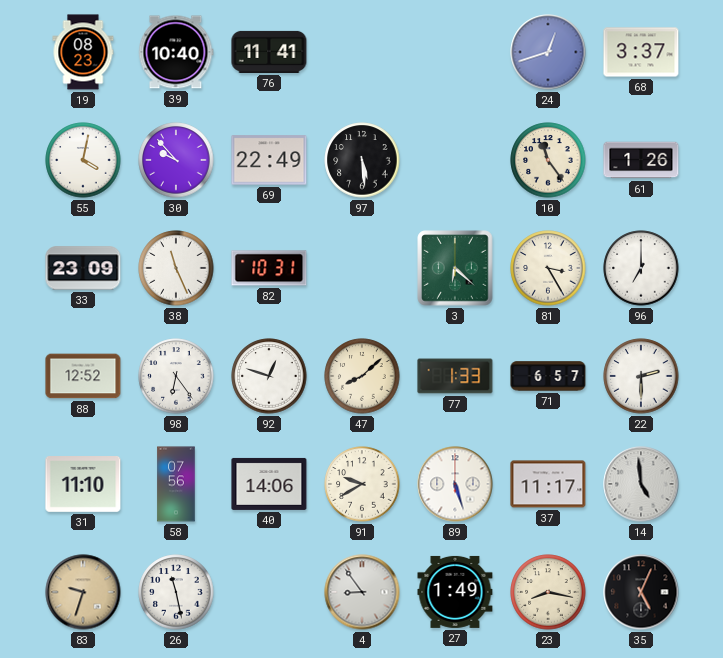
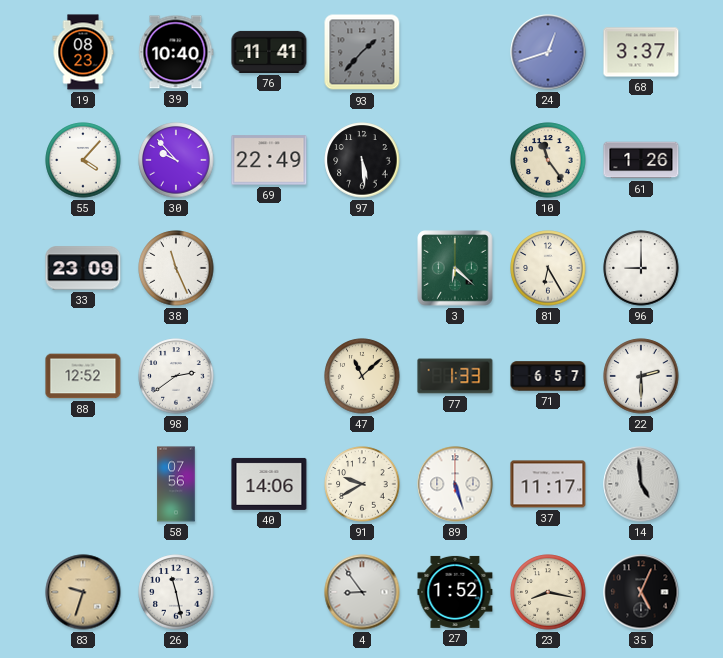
93: none -> 1:37 (362, 52)
55: 4:02 -> 4:07 (83, 160)
82: 10:31 -> none (269, 268)
81: 3:25 -> 6:25 (548, 268)
96: 7:00 -> 9:00 (641, 268)
98: 6:24 -> 2:39 (176, 376)
92: 12:48 -> none (269, 376)
47: 8:08 -> 11:08 (362, 376)
31: 11:10 -> none (83, 485)
27: 1:49 -> 1:52 (455, 592)
